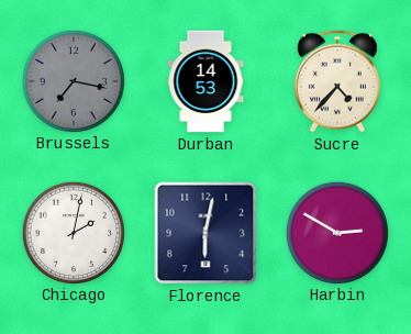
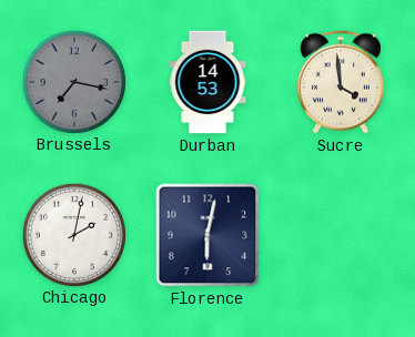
Sucre: 4:37 -> 3:59 (341, 82)
Harbin: 2:50 -> none (336, 232)
